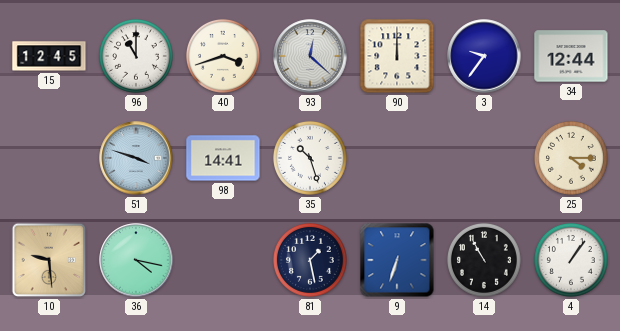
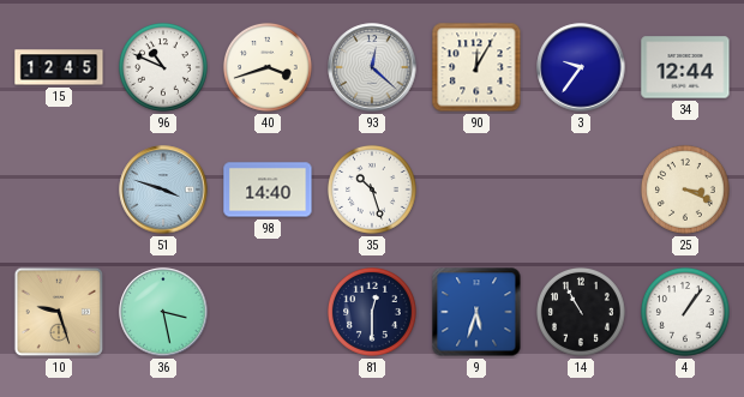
96: 11:00 -> 10:49 (163, 67)
90: 12:00 -> 12:05 (476, 67)
98: 14:41 -> 14:40 (268, 190)
25: 4:15 -> 3:19 (685, 190)
10: 9:29 -> 9:27 (59, 312)
36: 4:17 -> 3:28 (163, 312)
81: 1:28 -> 12:30 (372, 312)
9: 6:33 -> 5:33 (476, 312)
